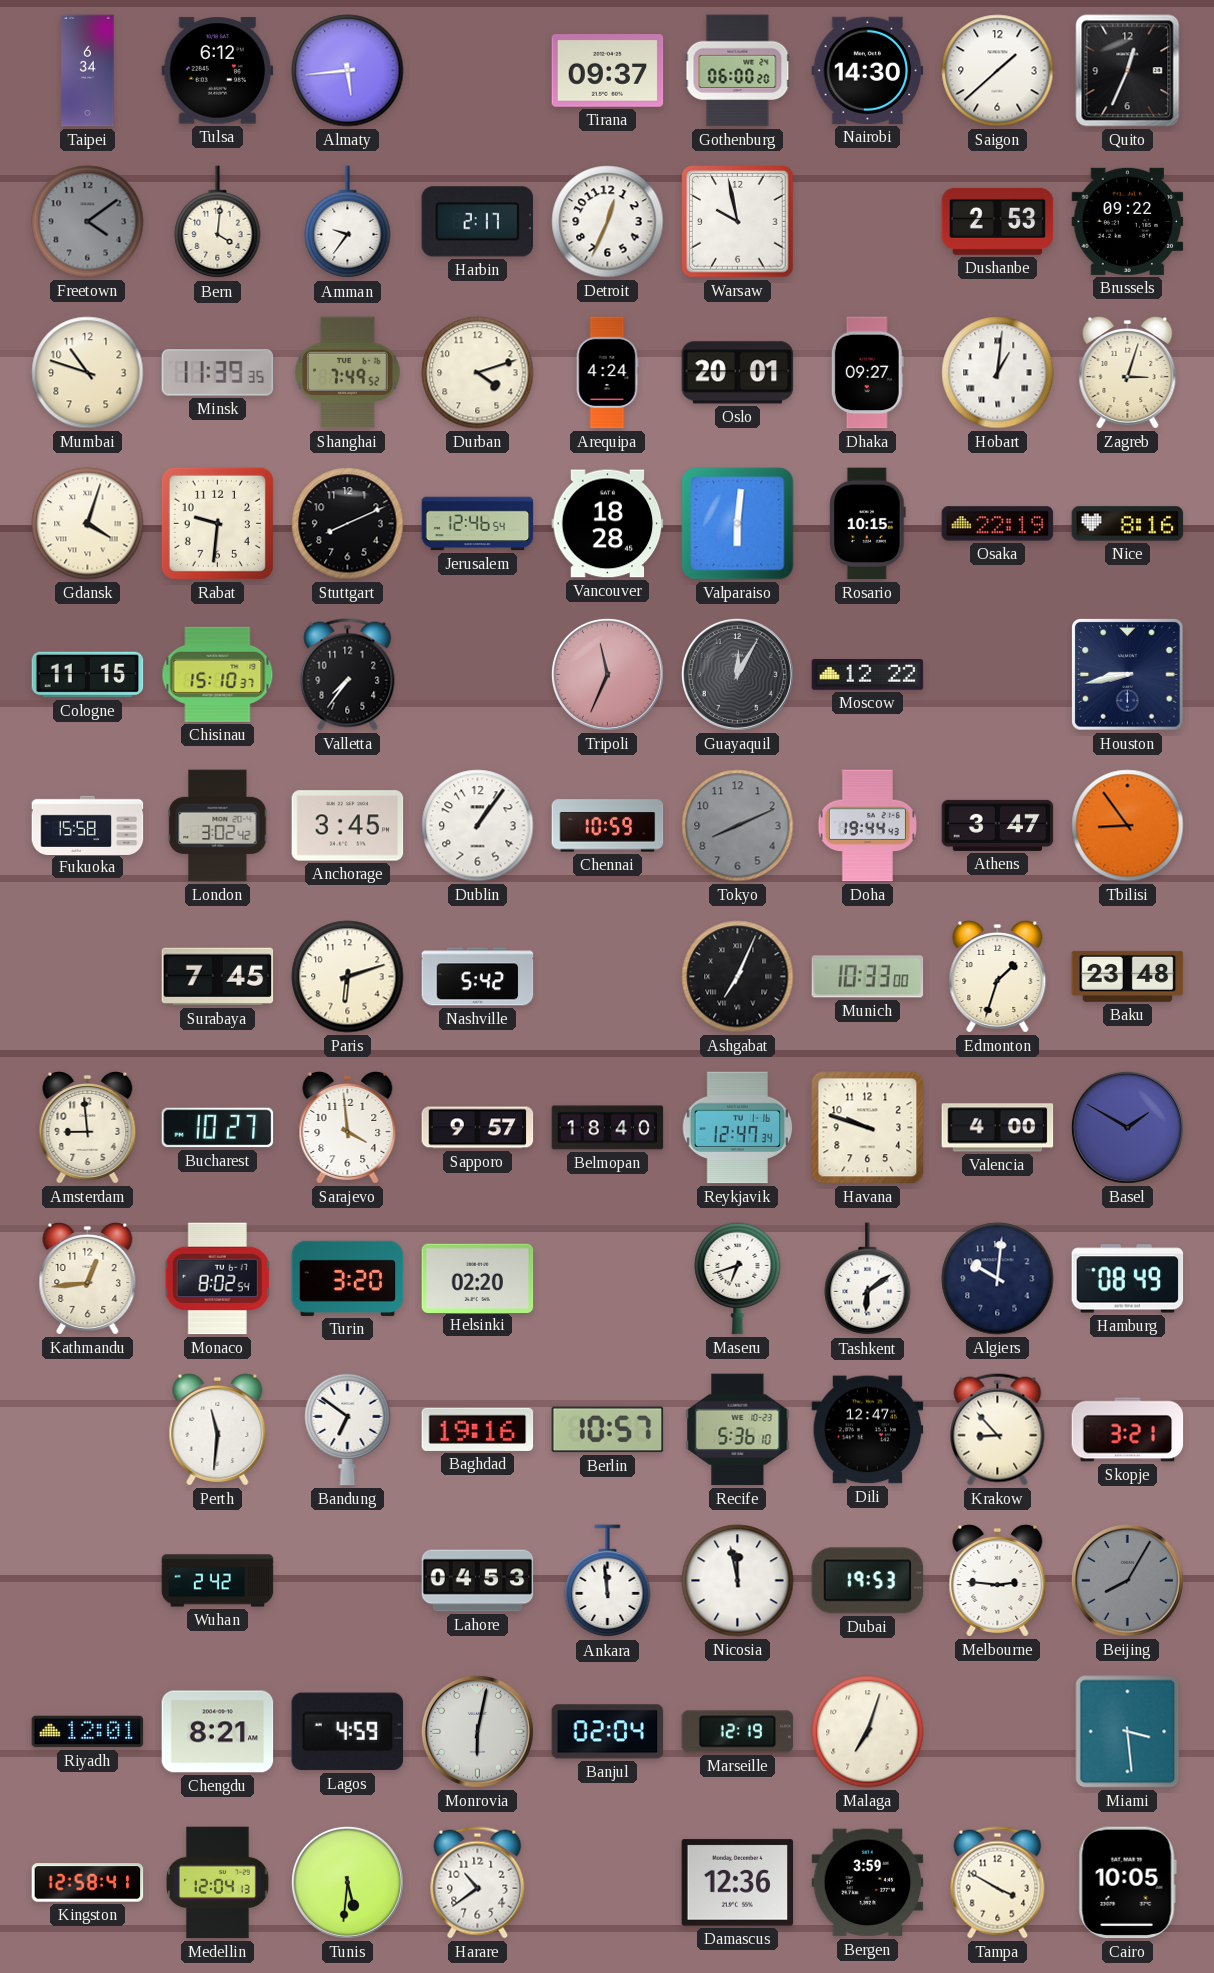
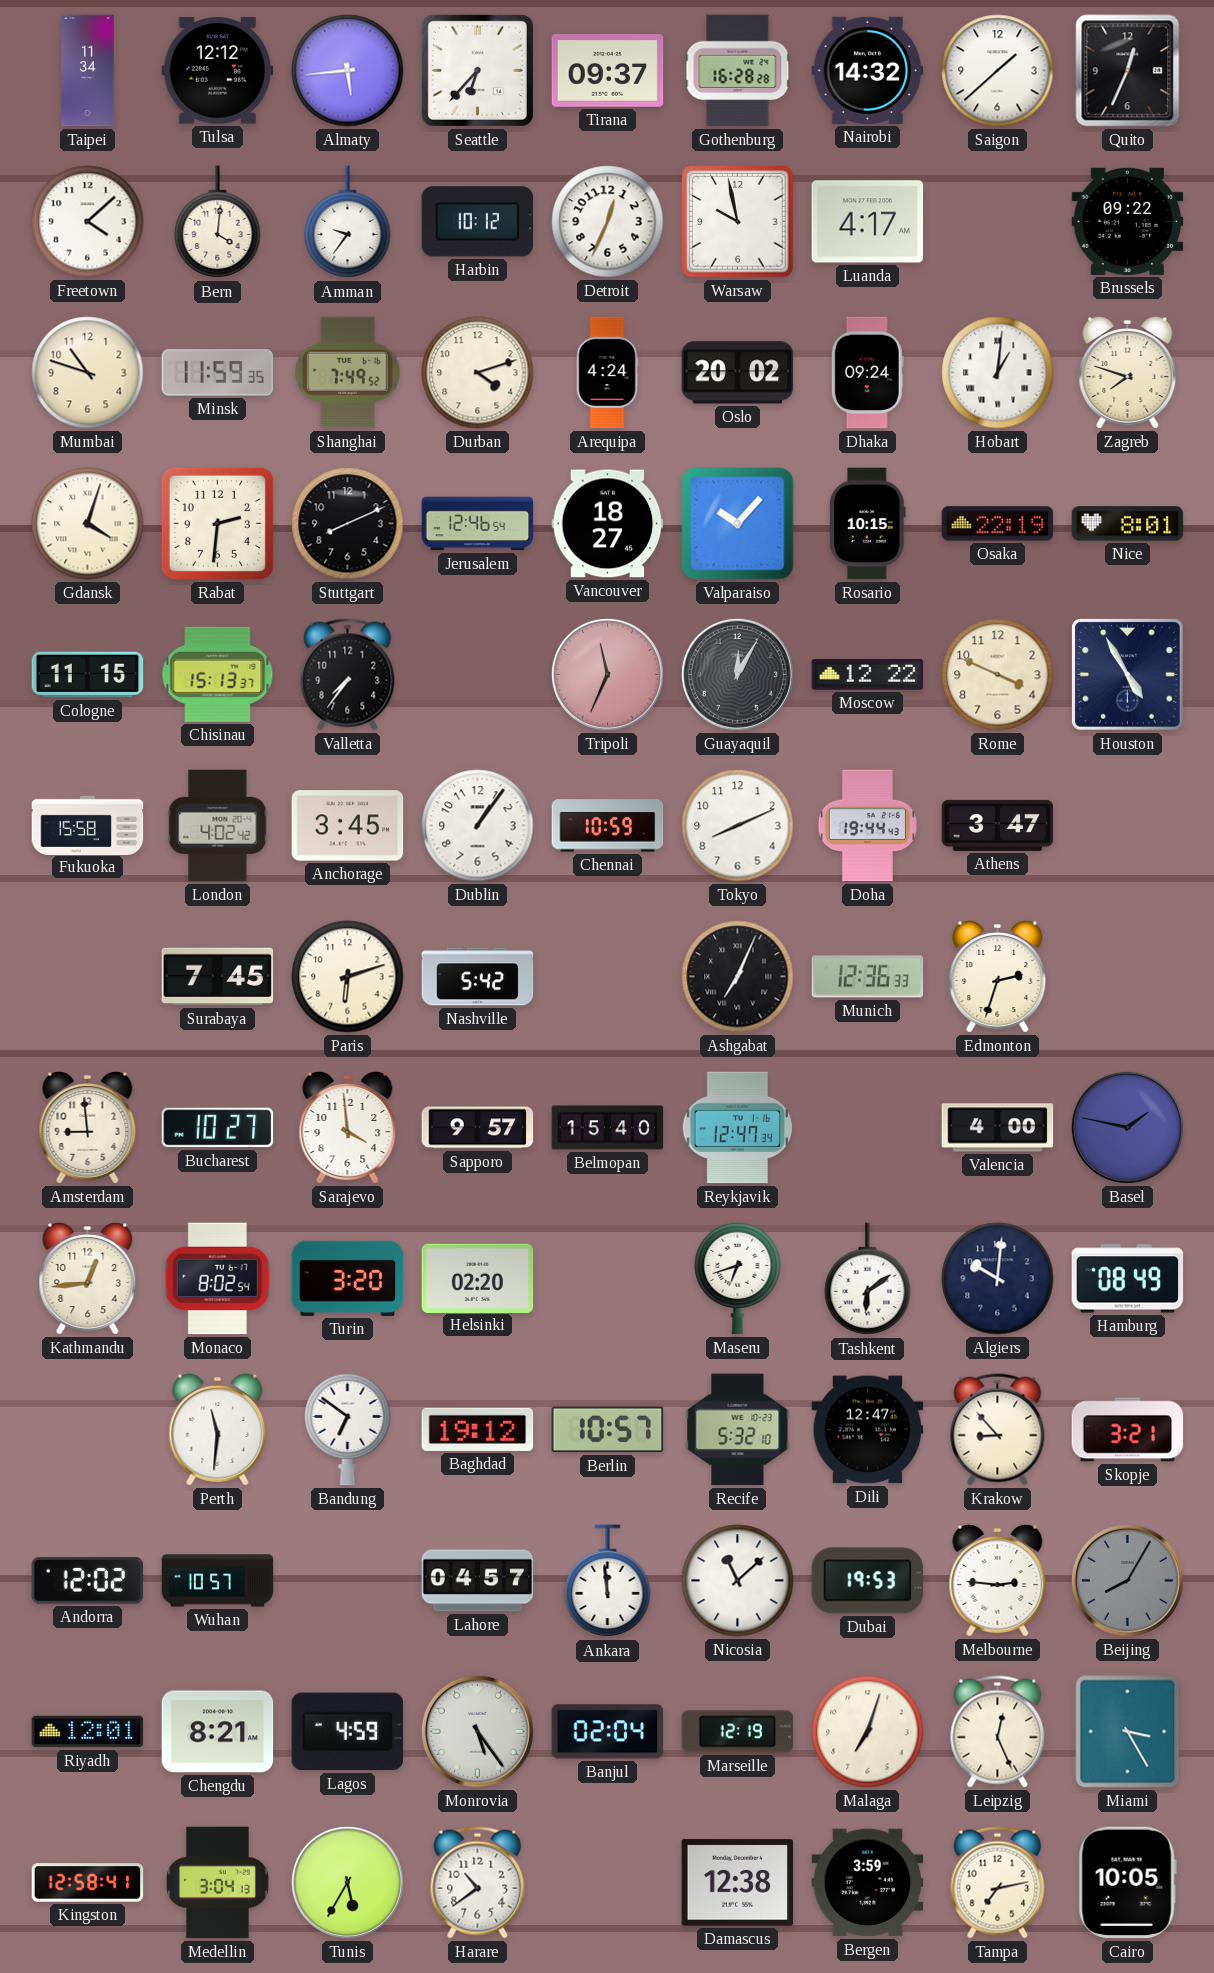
Taipei: 6:34 -> 11:34 (88, 71)
Tulsa: 6:12 -> 12:12 (218, 71)
Seattle: none -> 6:37 (477, 70)
Gothenburg: 06:00 -> 16:28 (738, 71)
Nairobi: 14:30 -> 14:32 (868, 70)
Freetown: 4:09 -> 4:08 (88, 222)
Freetown dial: grey -> white (88, 222)
Harbin: 2:17 -> 10:12 (478, 222)
Luanda: none -> 4:17 (868, 222)
Dushanbe: 2:53 -> none (998, 221)
Minsk: 11:39 -> 11:59 (218, 373)
Oslo: 20:01 -> 20:02 (738, 373)
Dhaka: 09:27 -> 09:24 (867, 373)
Zagreb: 3:03 -> 7:48 (1128, 372)
Rabat: 9:31 -> 2:31 (217, 523)
Vancouver: 18:28 -> 18:27 (608, 524)
Valparaiso: 6:01 -> 10:07 (738, 524)
Nice: 8:16 -> 8:01 (1128, 524)
Chisinau: 15:10 -> 15:13 (218, 674)
Rome: none -> 3:49 (998, 675)
Houston: 8:43 -> 4:55 (1128, 675)
London: 3:02 -> 4:02 (218, 826)
Tokyo dial: grey -> white (738, 826)
Tbilisi: 8:54 -> none (1128, 826)
Munich: 10:33 -> 12:36 (868, 977)
Edmonton: 1:33 -> 2:33 (998, 976)
Baku: 23:48 -> none (1128, 976)
Belmopan: 18:40 -> 15:40 (608, 1128)
Havana: 9:48 -> none (868, 1128)
Basel: 1:50 -> 1:47 (1127, 1127)
Baghdad: 19:16 -> 19:12 (478, 1429)
Recife: 5:36 -> 5:32 (738, 1430)
Andorra: none -> 12:02 (88, 1581)
Wuhan: 2:42 -> 10:57 (218, 1581)
Lahore: 04:53 -> 04:57 (478, 1581)
Nicosia: 11:58 -> 11:08 (738, 1581)
Monrovia: 6:02 -> 5:24 (477, 1731)
Leipzig: none -> 12:26 (998, 1732)
Miami: 3:29 -> 3:25 (1128, 1732)
Medellin: 12:04 -> 3:04 (218, 1883)
Tunis: 5:31 -> 5:35 (347, 1882)
Damascus: 12:36 -> 12:38 (738, 1883)
Tampa: 3:50 -> 7:13 (998, 1883)
